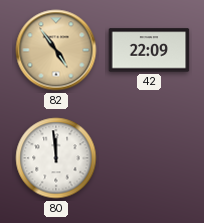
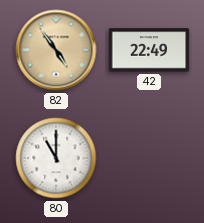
42: 22:09 -> 22:49 (149, 50)
80: 11:59 -> 11:00 (56, 158)
